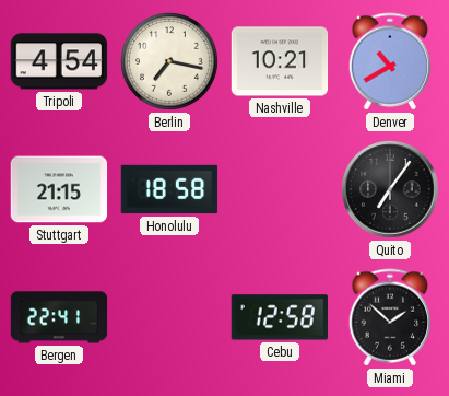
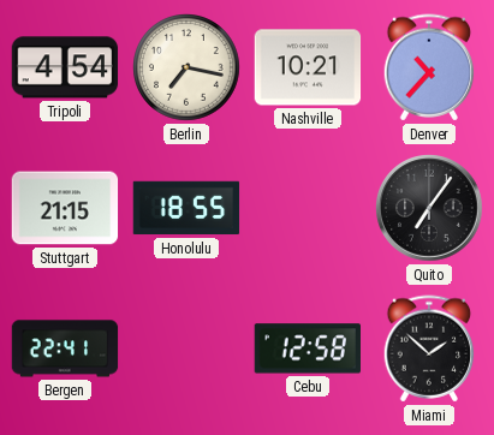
Denver: 10:40 -> 10:37 (429, 67)
Honolulu: 18:58 -> 18:55 (186, 208)
